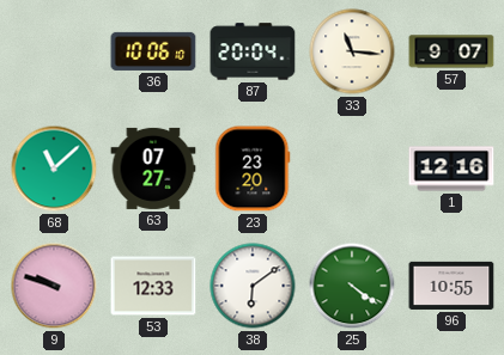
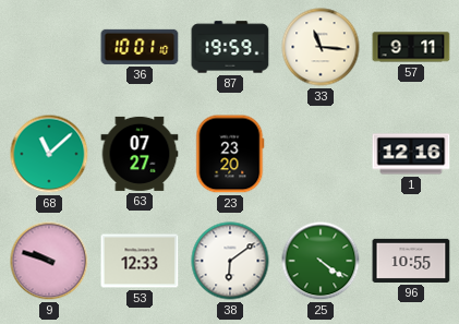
36: 10:06 -> 10:01 (140, 47)
87: 20:04 -> 19:59 (230, 47)
57: 9:07 -> 9:11 (411, 47)
